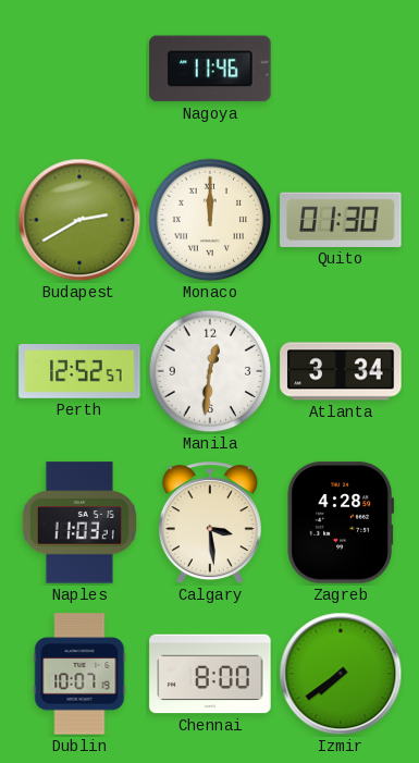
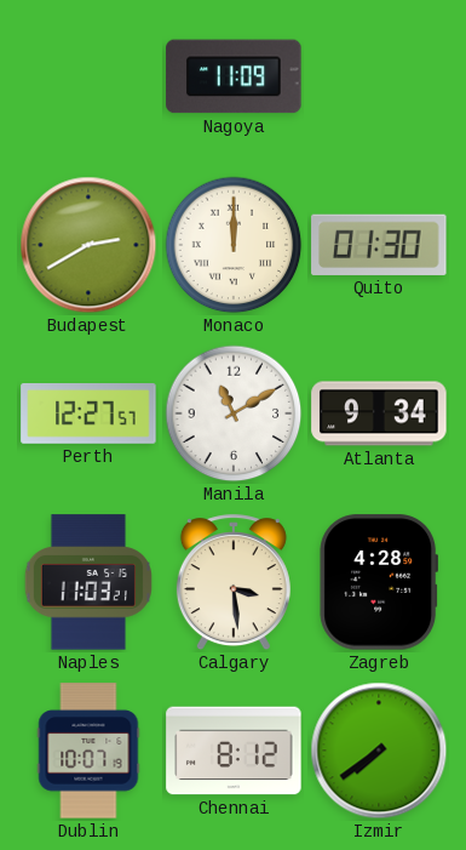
Nagoya: 11:46 -> 11:09 (234, 76)
Perth: 12:52 -> 12:27 (88, 413)
Manila: 12:31 -> 11:10 (234, 413)
Atlanta: 3:34 -> 9:34 (379, 413)
Chennai: 8:00 -> 8:12 (234, 751)
